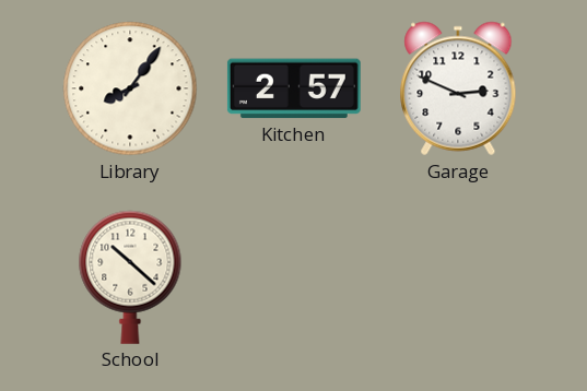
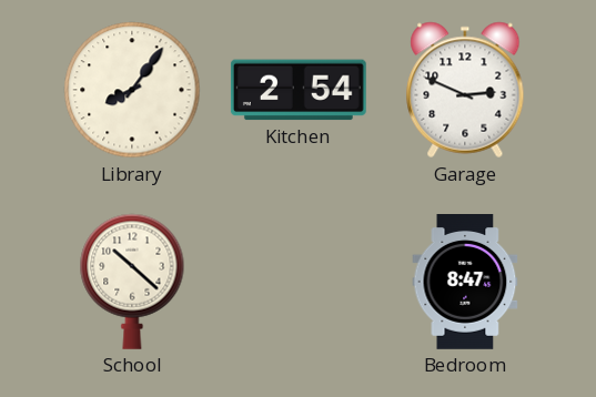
Kitchen: 2:57 -> 2:54 (299, 90)
Bedroom: none -> 8:47 (465, 283)
